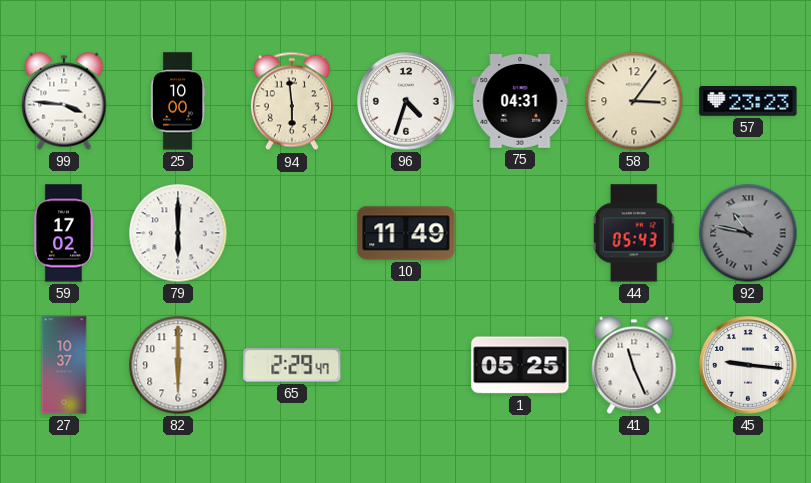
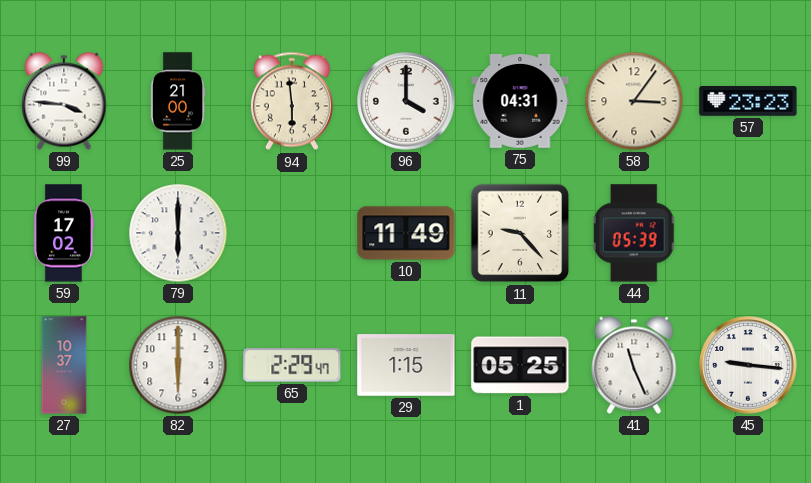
25: 10:00 -> 21:00 (178, 101)
96: 4:33 -> 4:00 (406, 101)
11: none -> 9:23 (520, 233)
44: 05:43 -> 05:39 (634, 233)
92: 10:47 -> none (748, 233)
29: none -> 1:15 (406, 365)
